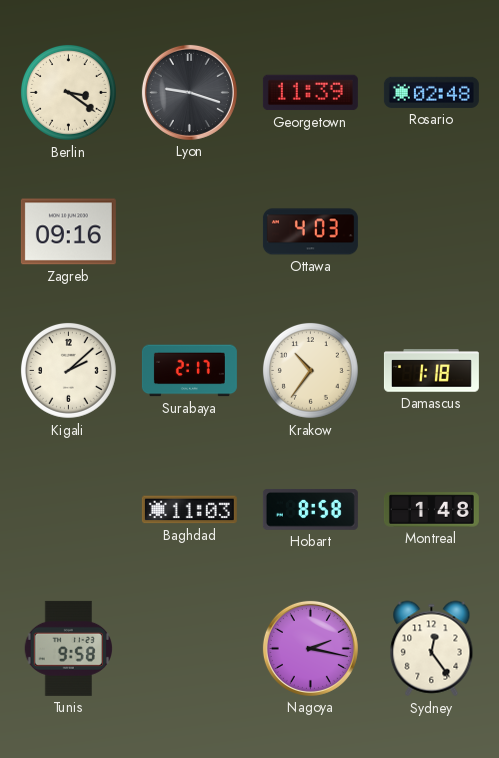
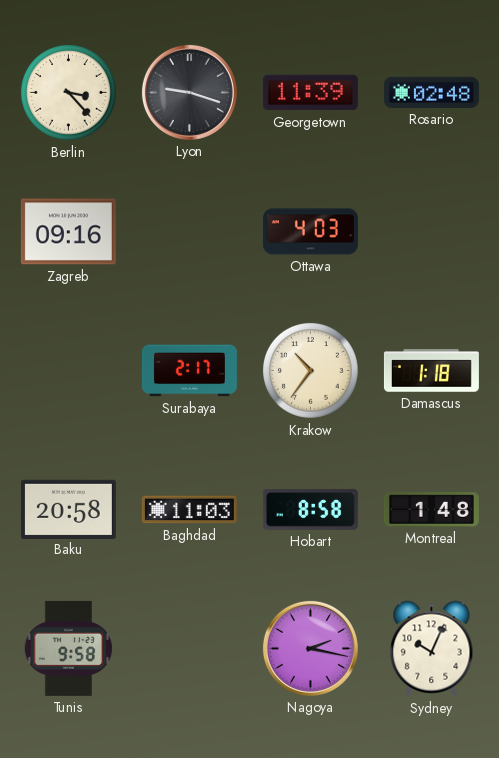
Berlin: 3:21 -> 3:23 (68, 92)
Kigali: 2:08 -> none (68, 370)
Baku: none -> 20:58 (68, 509)
Sydney: 12:24 -> 10:04 (432, 649)
